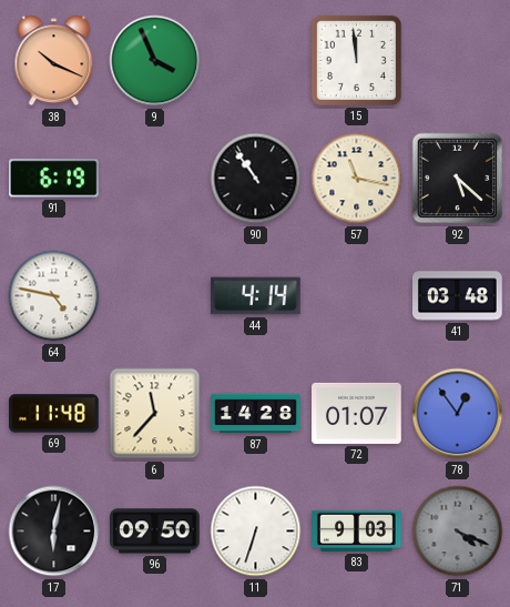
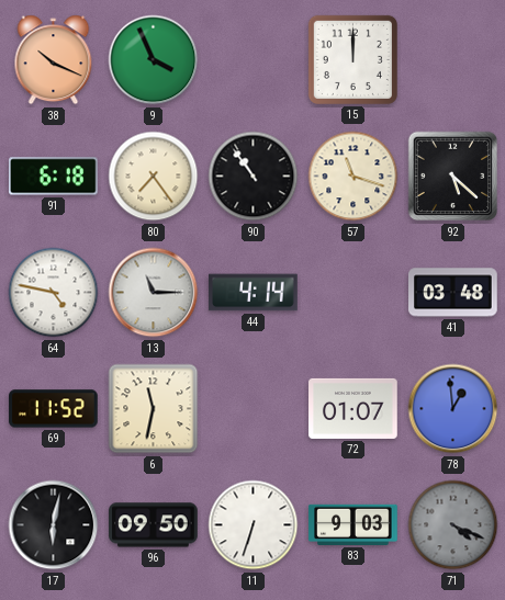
15: 11:59 -> 12:00 (352, 59)
91: 6:19 -> 6:18 (54, 177)
80: none -> 7:24 (154, 177)
57: 11:17 -> 11:18 (353, 177)
13: none -> 11:15 (154, 293)
69: 11:48 -> 11:52 (54, 409)
6: 11:37 -> 11:32 (154, 409)
87: 14:28 -> none (256, 414)
78: 12:54 -> 12:59 (453, 409)
